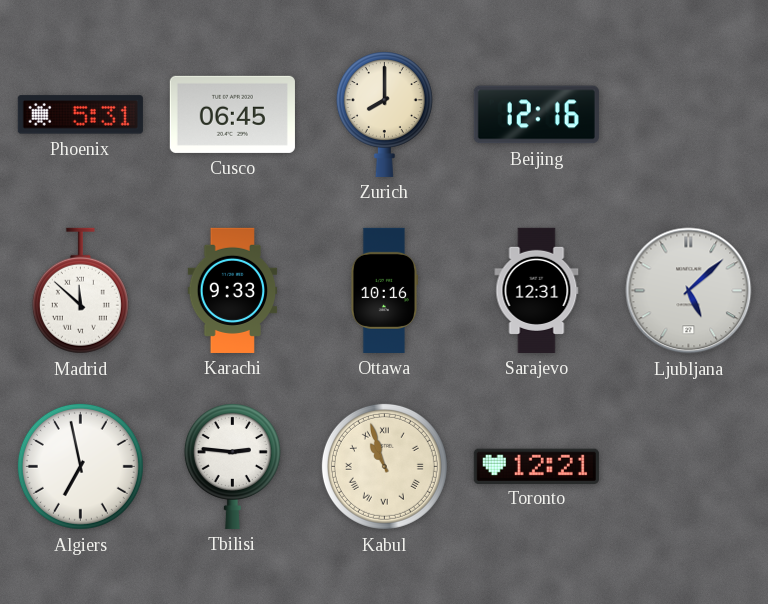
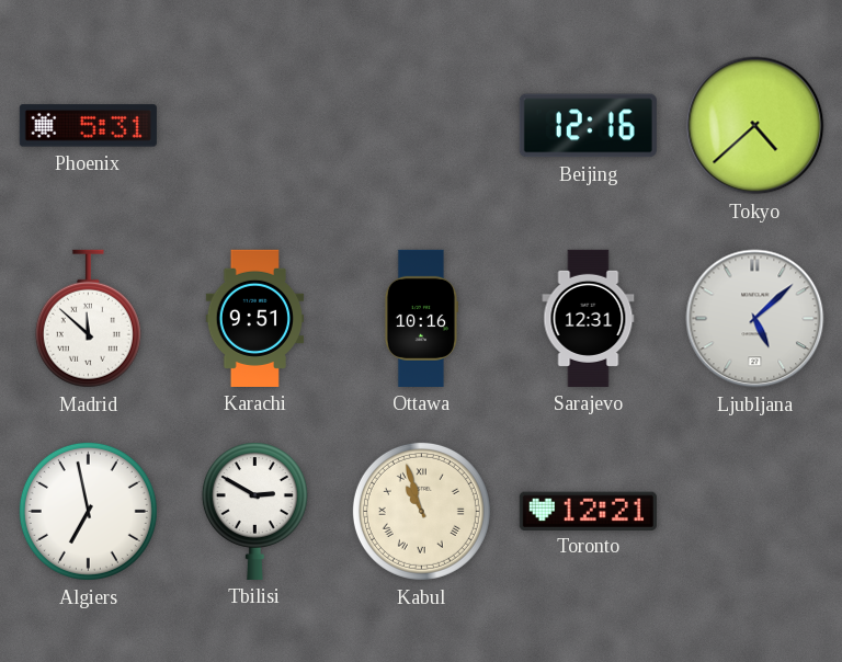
Cusco: 06:45 -> none (232, 114)
Zurich: 8:00 -> none (384, 115)
Tokyo: none -> 4:38 (755, 126)
Karachi: 9:33 -> 9:51 (255, 318)
Tbilisi: 2:46 -> 2:50 (254, 512)
